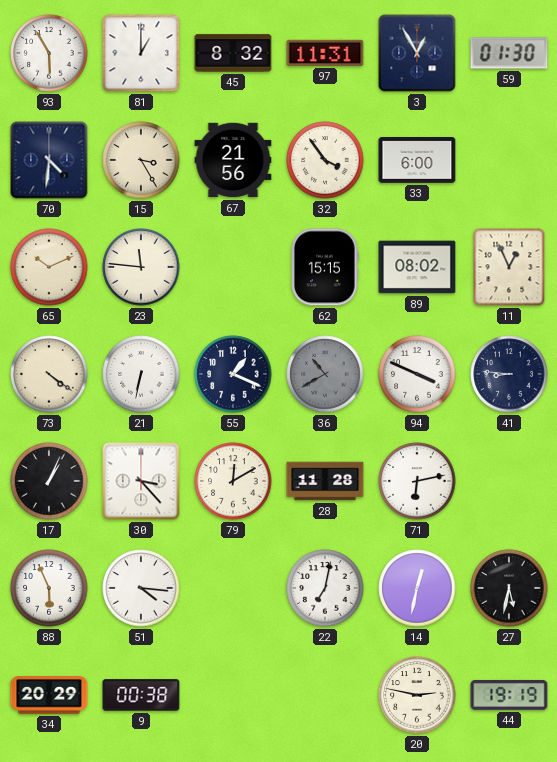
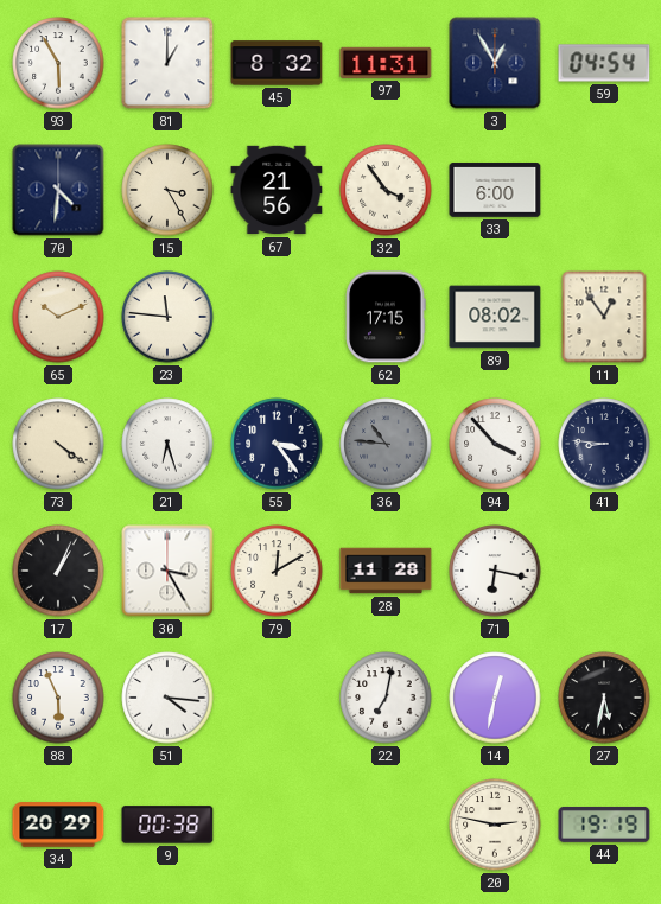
59: 01:30 -> 04:54 (604, 63)
62: 15:15 -> 17:15 (386, 317)
11: 12:56 -> 12:54 (604, 317)
21: 6:32 -> 6:27 (167, 444)
55: 1:19 -> 3:24 (277, 444)
36: 10:40 -> 10:46 (386, 444)
94: 3:49 -> 3:53 (495, 444)
30: 3:23 -> 3:25 (167, 571)
71: 6:13 -> 6:17 (495, 571)
